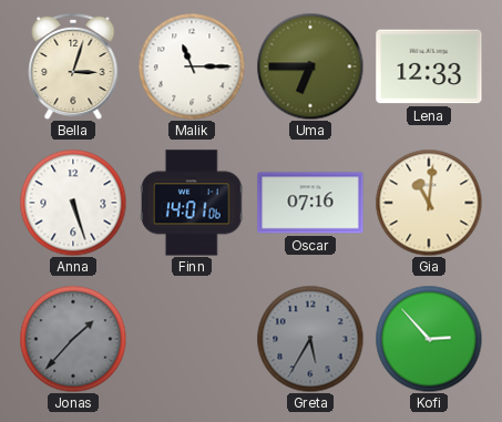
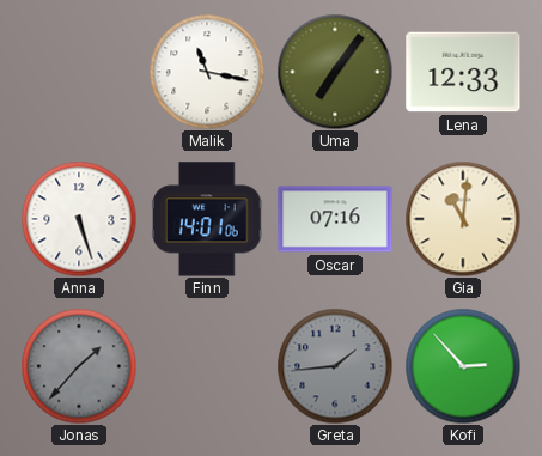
Bella: 3:03 -> none (73, 66)
Malik: 11:15 -> 11:17 (207, 72)
Uma: 6:45 -> 7:06 (335, 72)
Greta: 5:35 -> 1:44 (335, 366)
